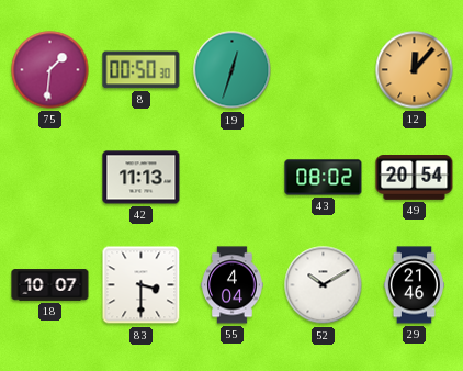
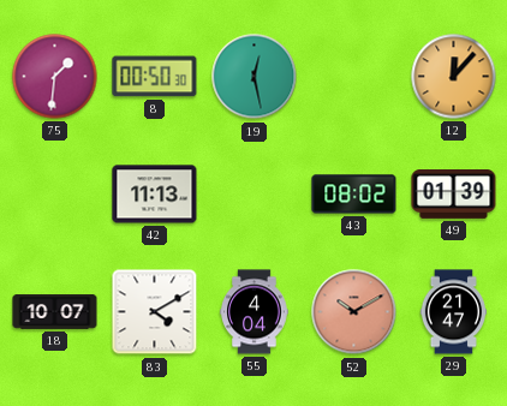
19: 12:33 -> 12:28 (255, 77)
49: 20:54 -> 01:39 (454, 195)
83: 3:30 -> 4:10 (155, 312)
52 dial: white -> salmon (354, 312)
29: 21:46 -> 21:47 (453, 312)
